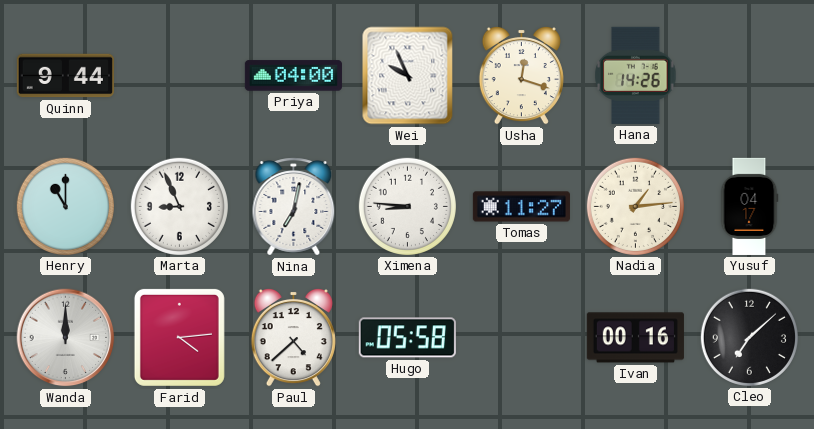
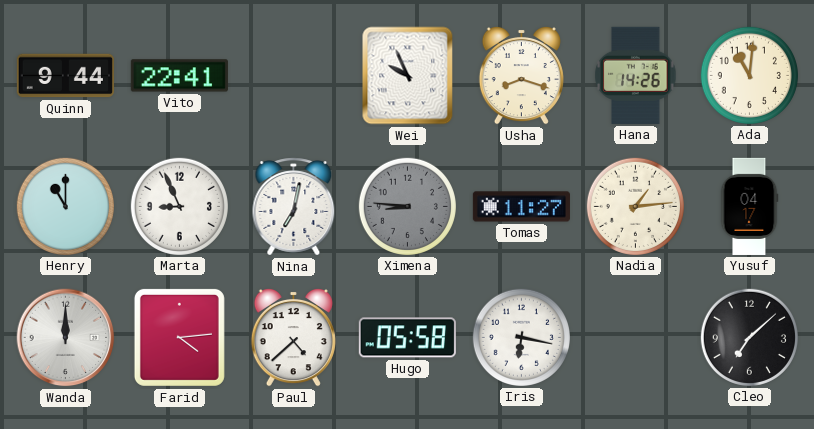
Vito: none -> 22:41 (179, 76)
Priya: 04:00 -> none (293, 76)
Usha: 12:18 -> 8:18 (521, 75)
Ada: none -> 11:01 (749, 75)
Ximena dial: white -> grey (407, 206)
Iris: none -> 6:17 (521, 337)
Ivan: 00:16 -> none (635, 338)
